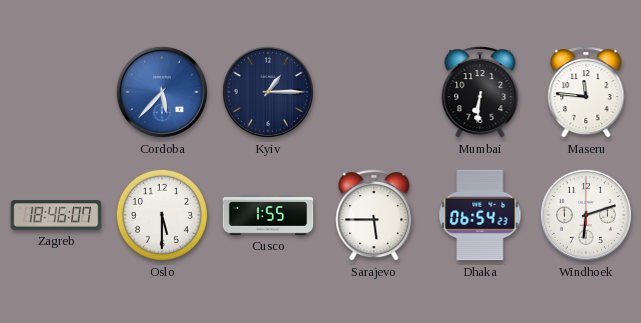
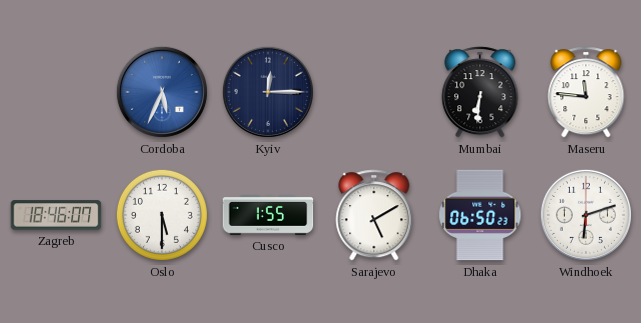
Cordoba: 5:37 -> 5:34 (162, 92)
Kyiv: 1:15 -> 12:15 (268, 92)
Sarajevo: 5:45 -> 5:10 (374, 215)
Dhaka: 06:54 -> 06:50 (480, 215)
